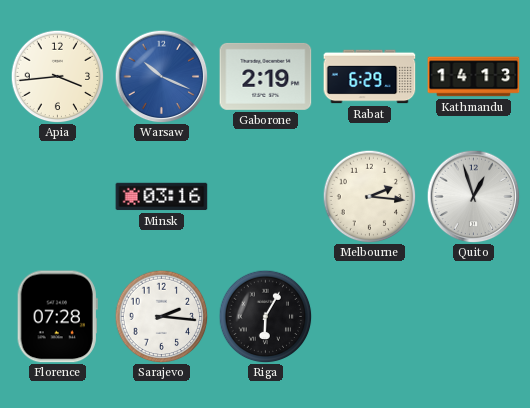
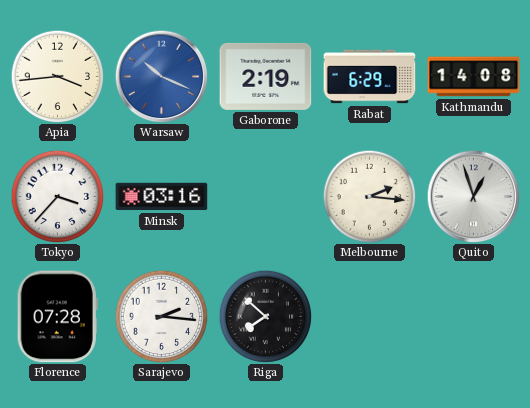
Kathmandu: 14:13 -> 14:08 (474, 77)
Tokyo: none -> 3:37 (57, 196)
Riga: 6:05 -> 7:52 (265, 316)
